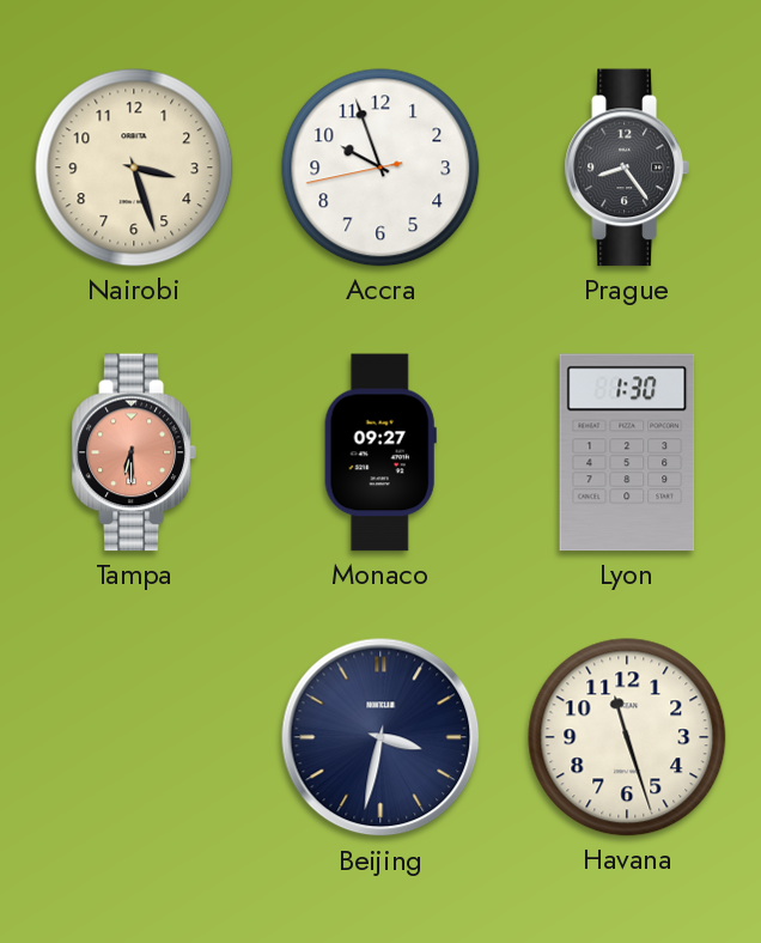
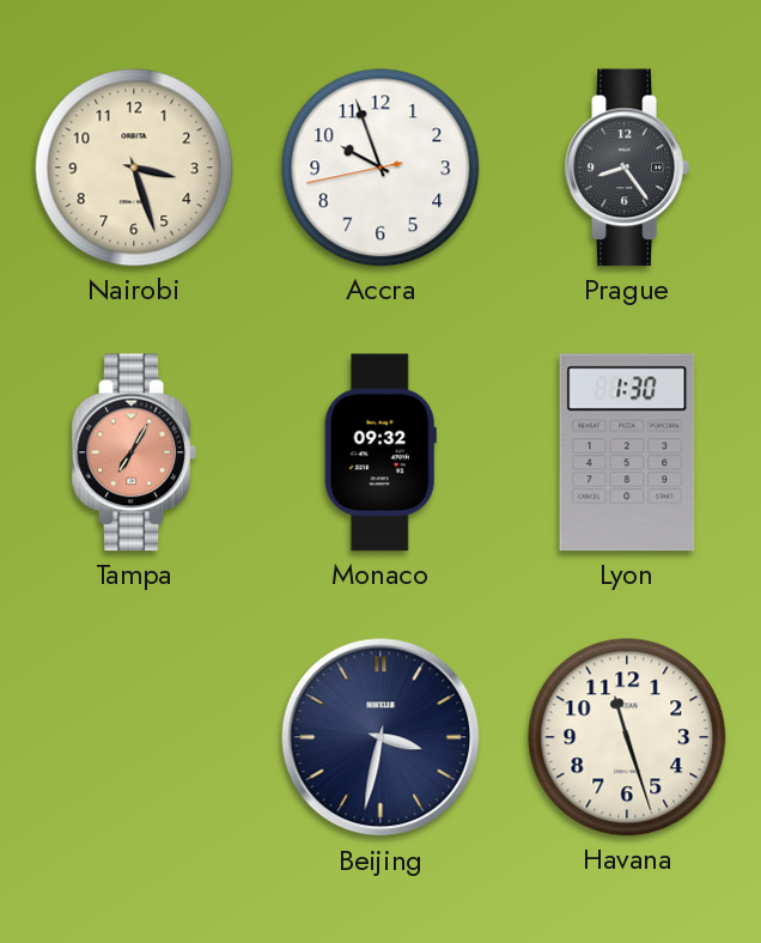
Tampa: 6:30 -> 7:05 (134, 452)
Monaco: 09:27 -> 09:32 (380, 452)
